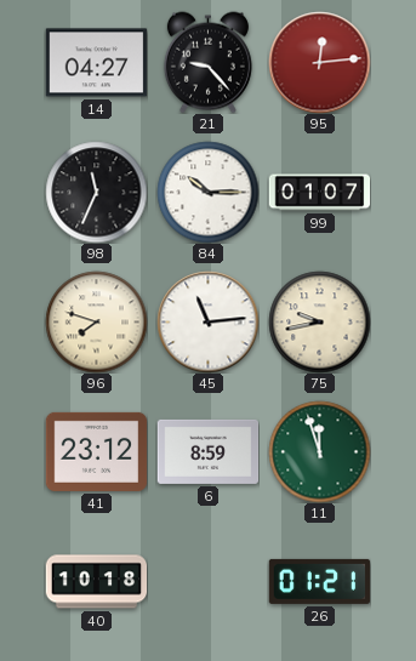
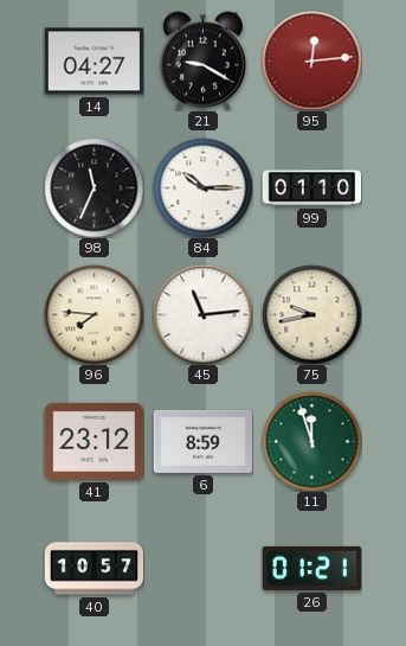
21: 9:23 -> 9:20 (202, 60)
99: 01:07 -> 01:10 (311, 188)
96: 7:48 -> 7:46 (94, 314)
40: 10:18 -> 10:57 (94, 569)
